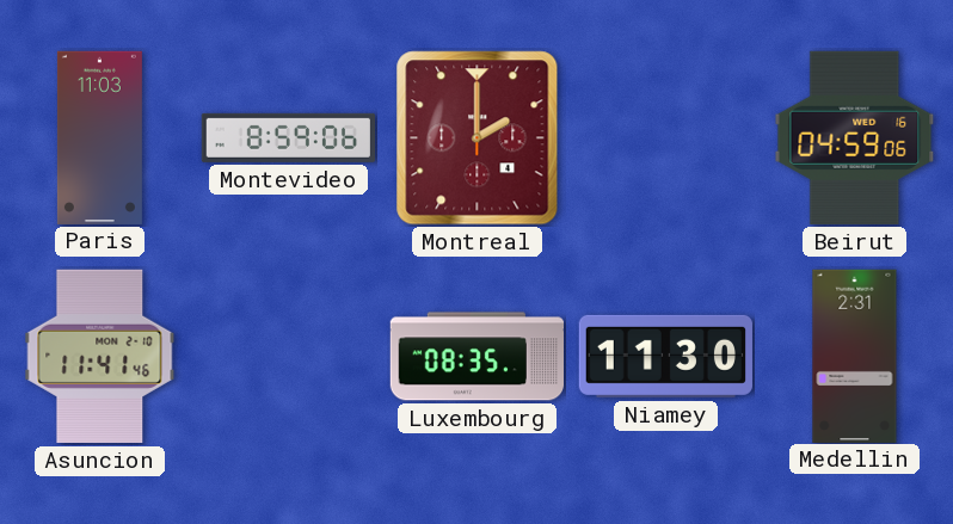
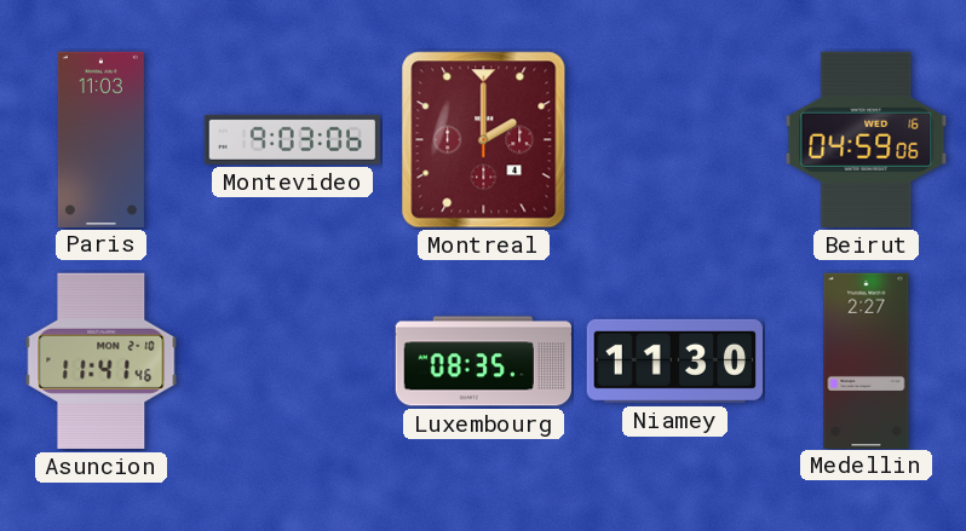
Montevideo: 8:59 -> 9:03 (292, 139)
Medellin: 2:31 -> 2:27 (867, 360)
